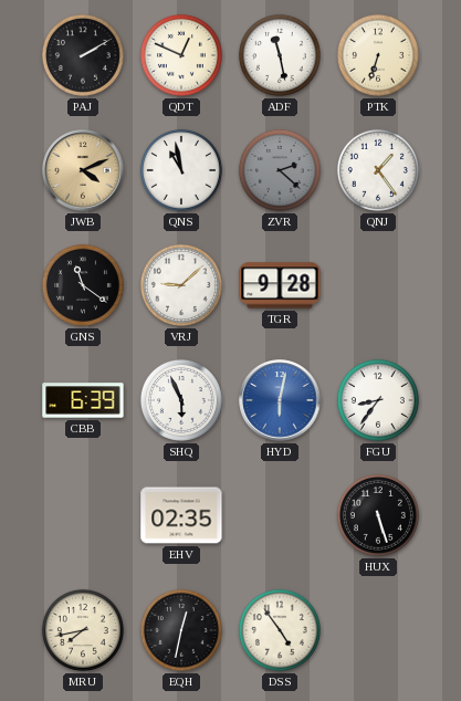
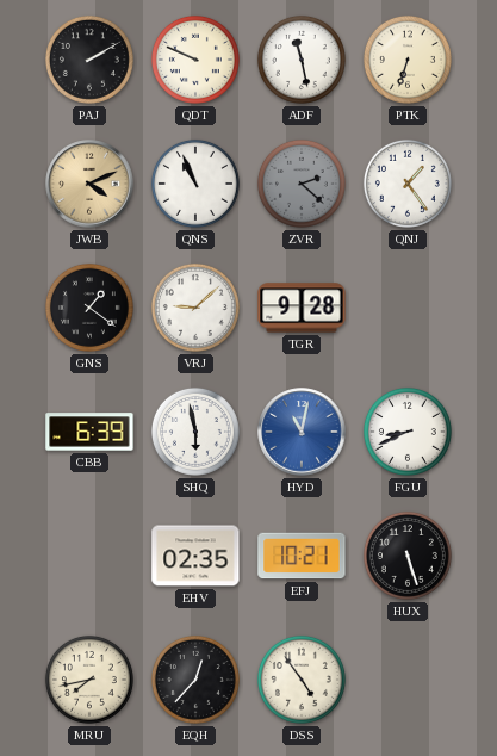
QDT: 12:49 -> 9:49 (195, 60)
QNS: 10:58 -> 10:56 (195, 184)
GNS: 11:21 -> 1:21 (89, 308)
SHQ: 5:56 -> 5:58 (195, 432)
HYD: 6:02 -> 11:02 (302, 432)
FGU: 8:36 -> 8:41 (408, 432)
EFJ: none -> 10:21 (302, 556)
EQH: 12:32 -> 12:37 (195, 680)
